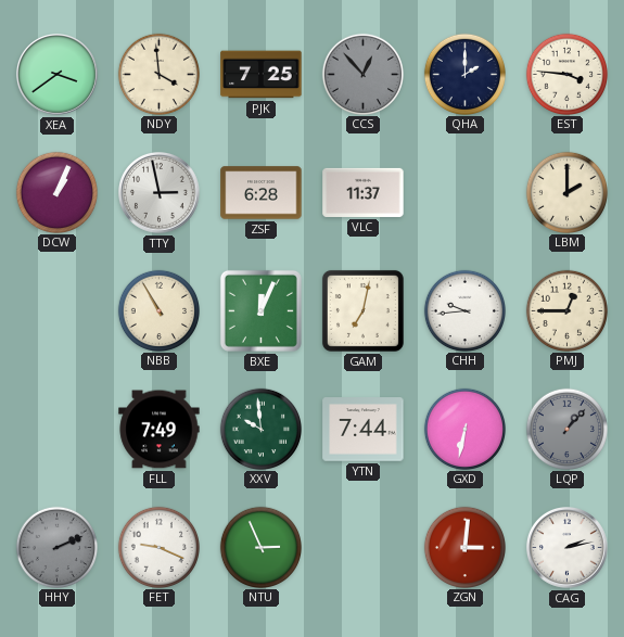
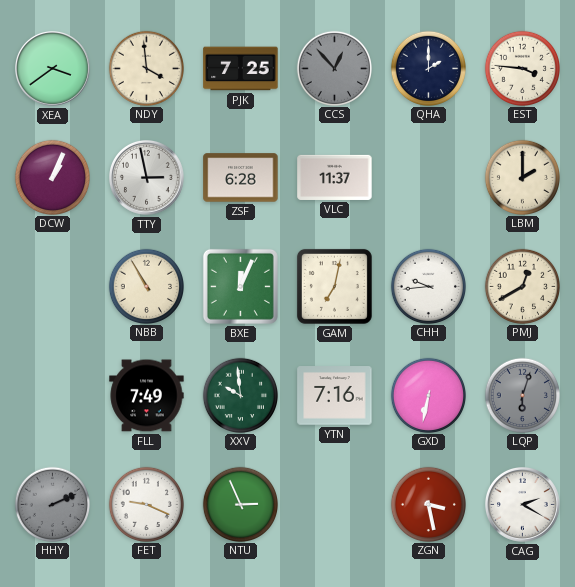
PMJ: 12:45 -> 12:40 (522, 286)
YTN: 7:44 -> 7:16 (335, 396)
LQP: 1:07 -> 6:03 (522, 395)
ZGN: 3:01 -> 3:28 (428, 504)
CAG: 2:13 -> 2:20 (523, 505)
